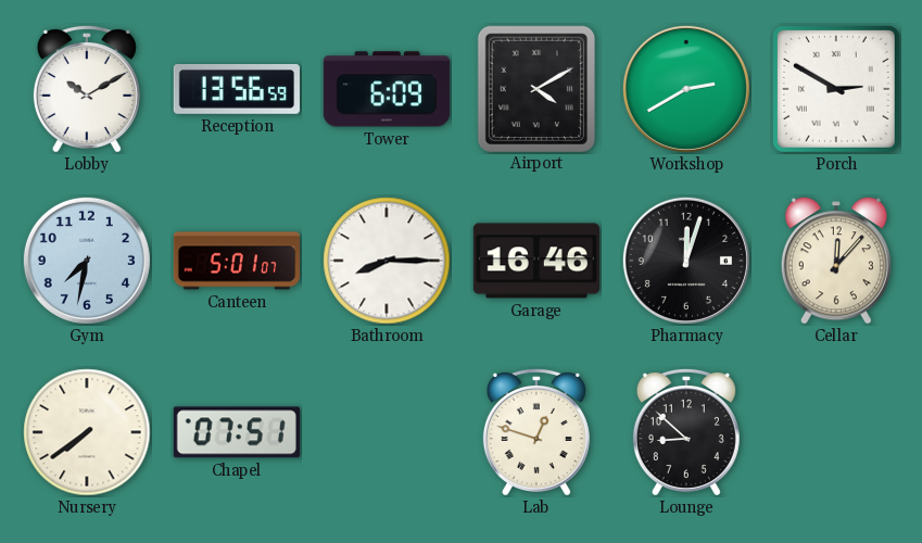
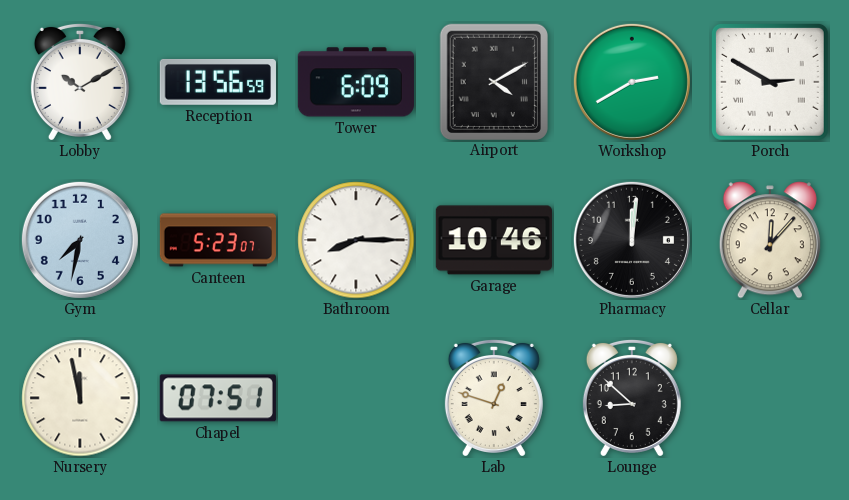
Canteen: 5:01 -> 5:23 (217, 240)
Garage: 16:46 -> 10:46 (494, 240)
Pharmacy: 12:03 -> 12:01 (632, 240)
Nursery: 7:39 -> 11:58 (80, 398)
